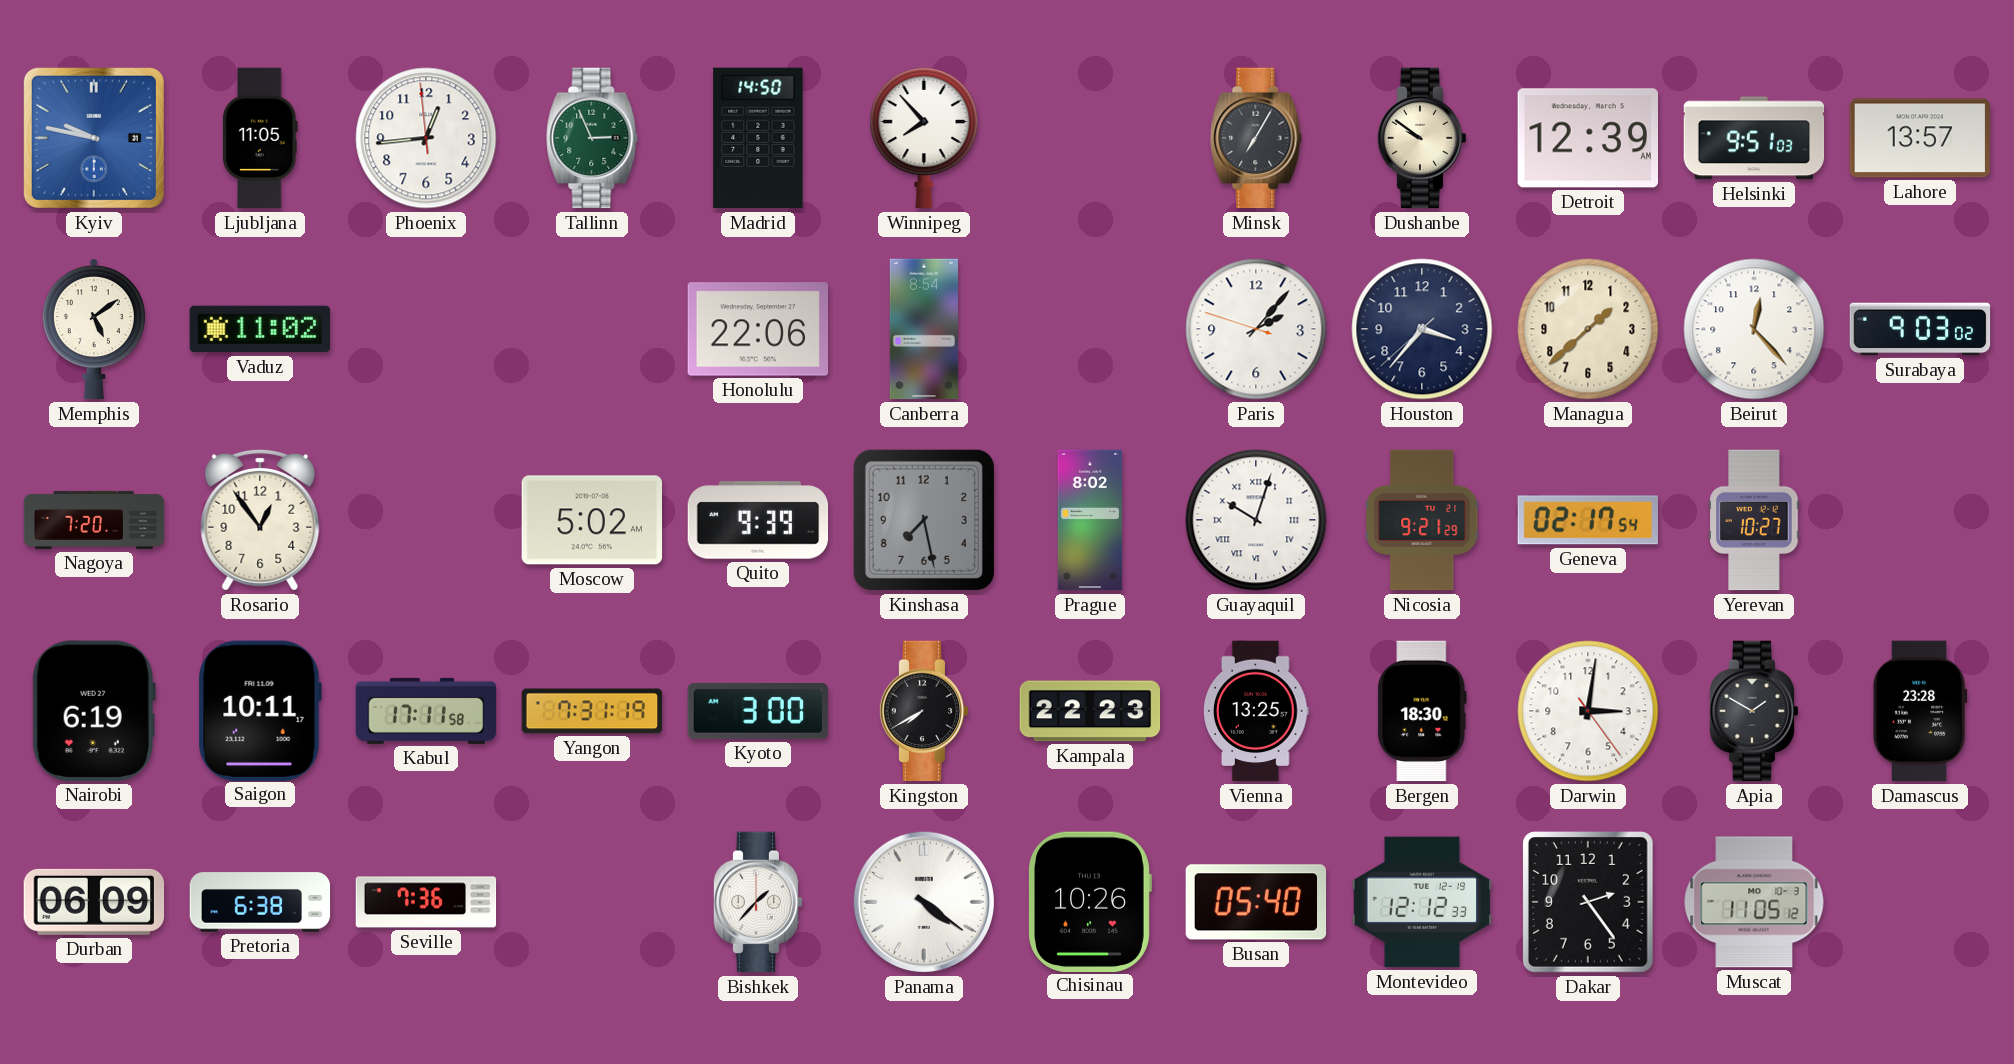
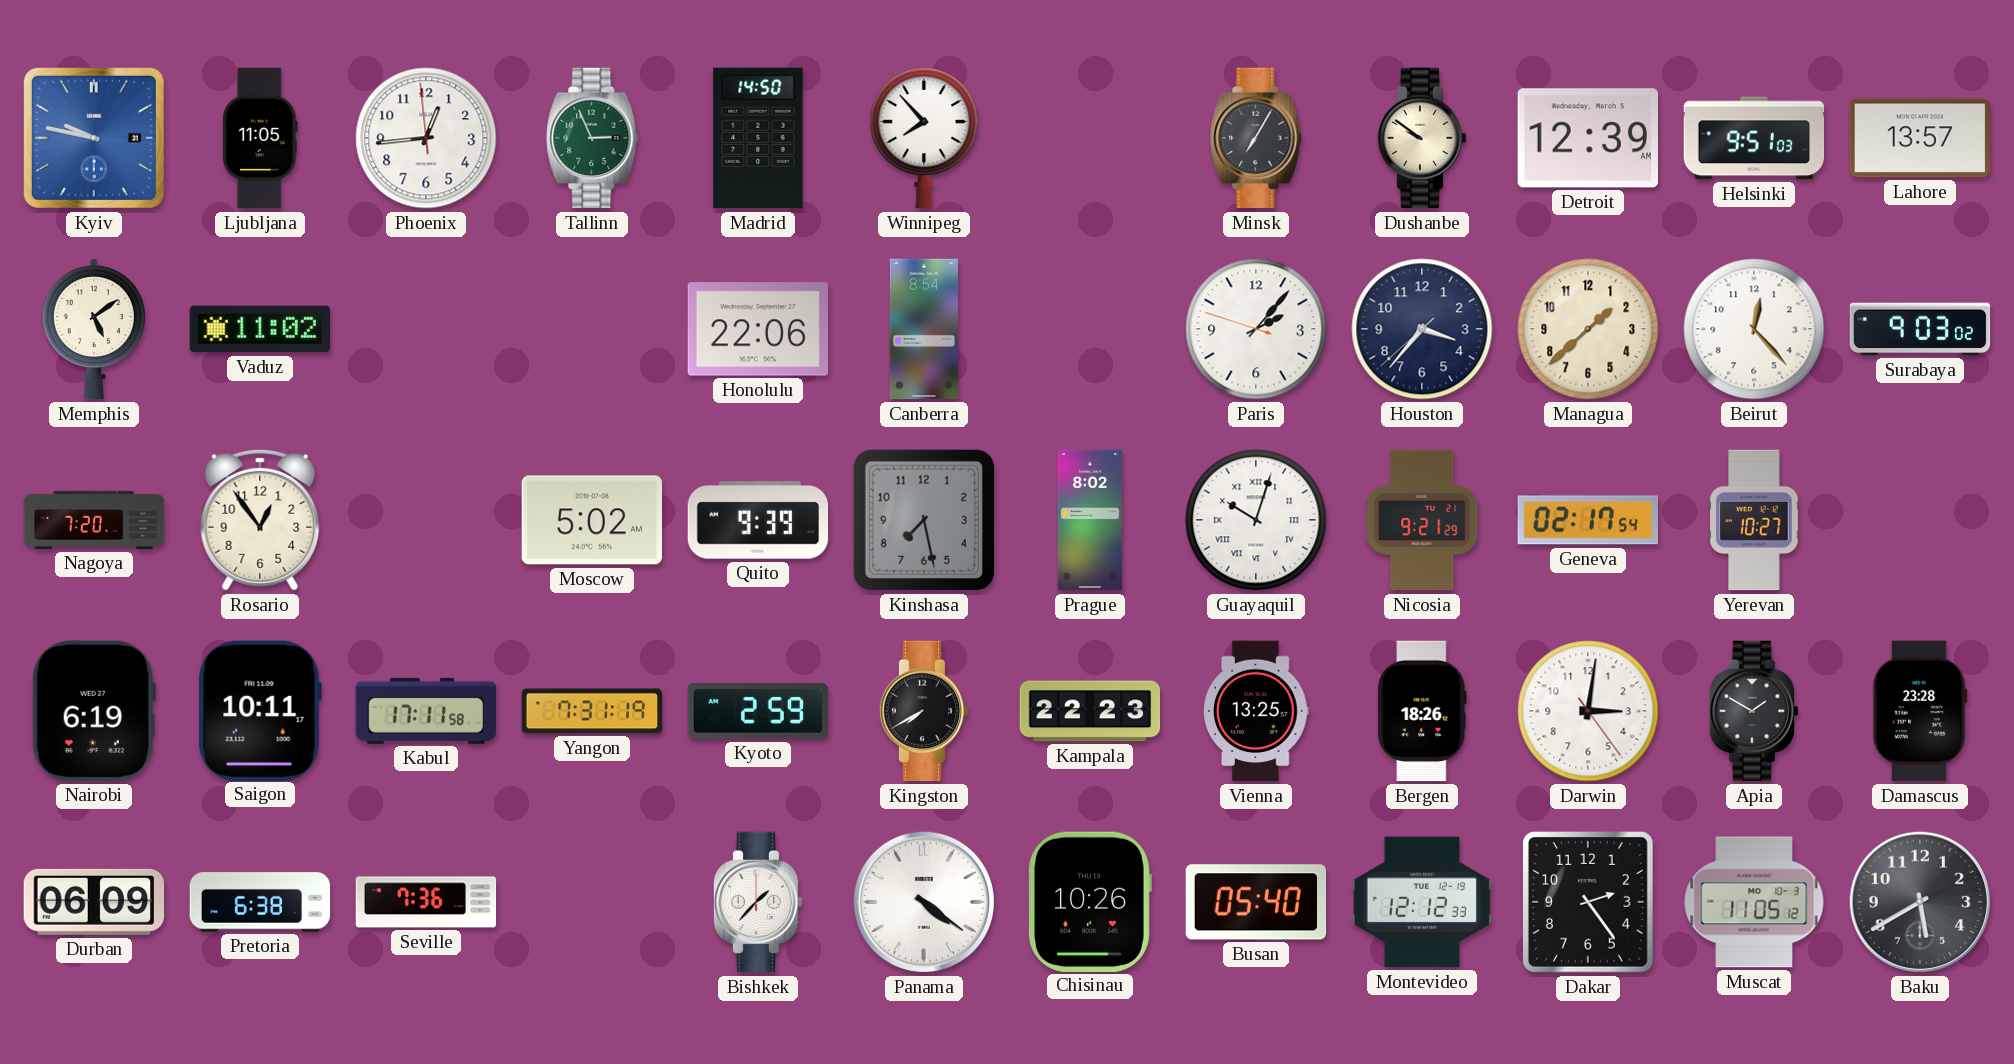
Kyoto: 3:00 -> 2:59 (758, 711)
Bergen: 18:30 -> 18:26 (1422, 711)
Baku: none -> 5:40 (1920, 902)
